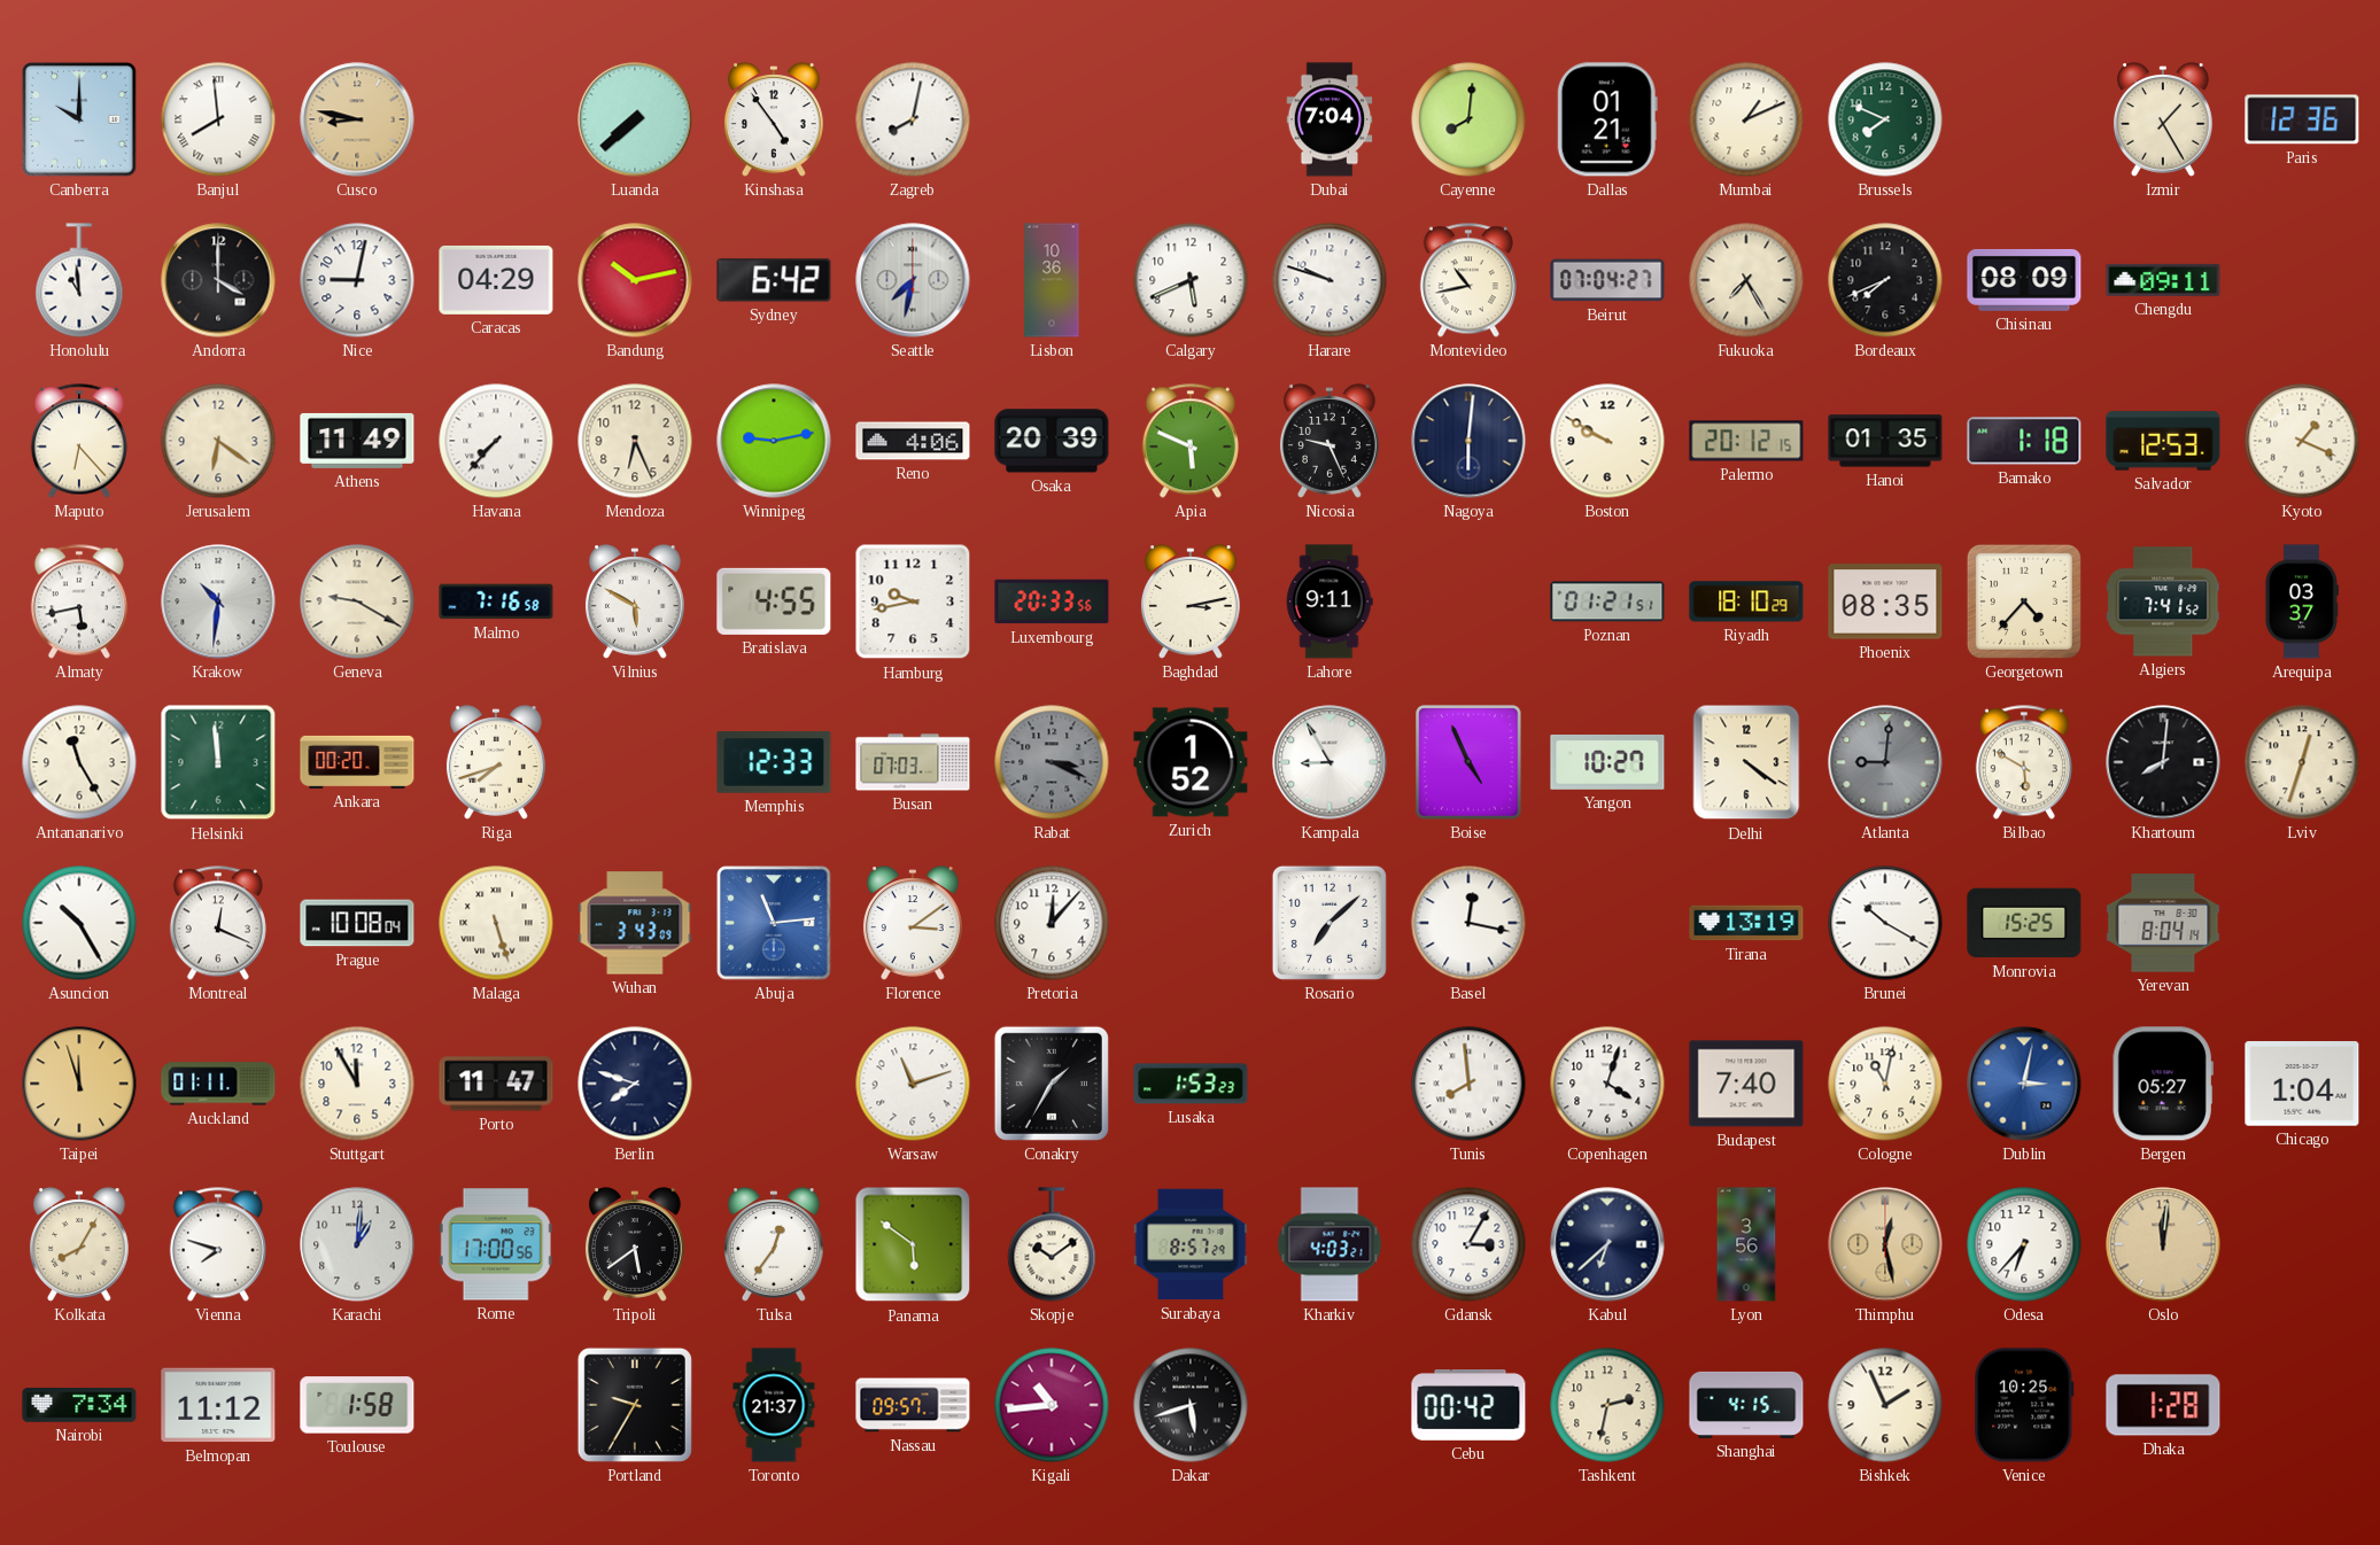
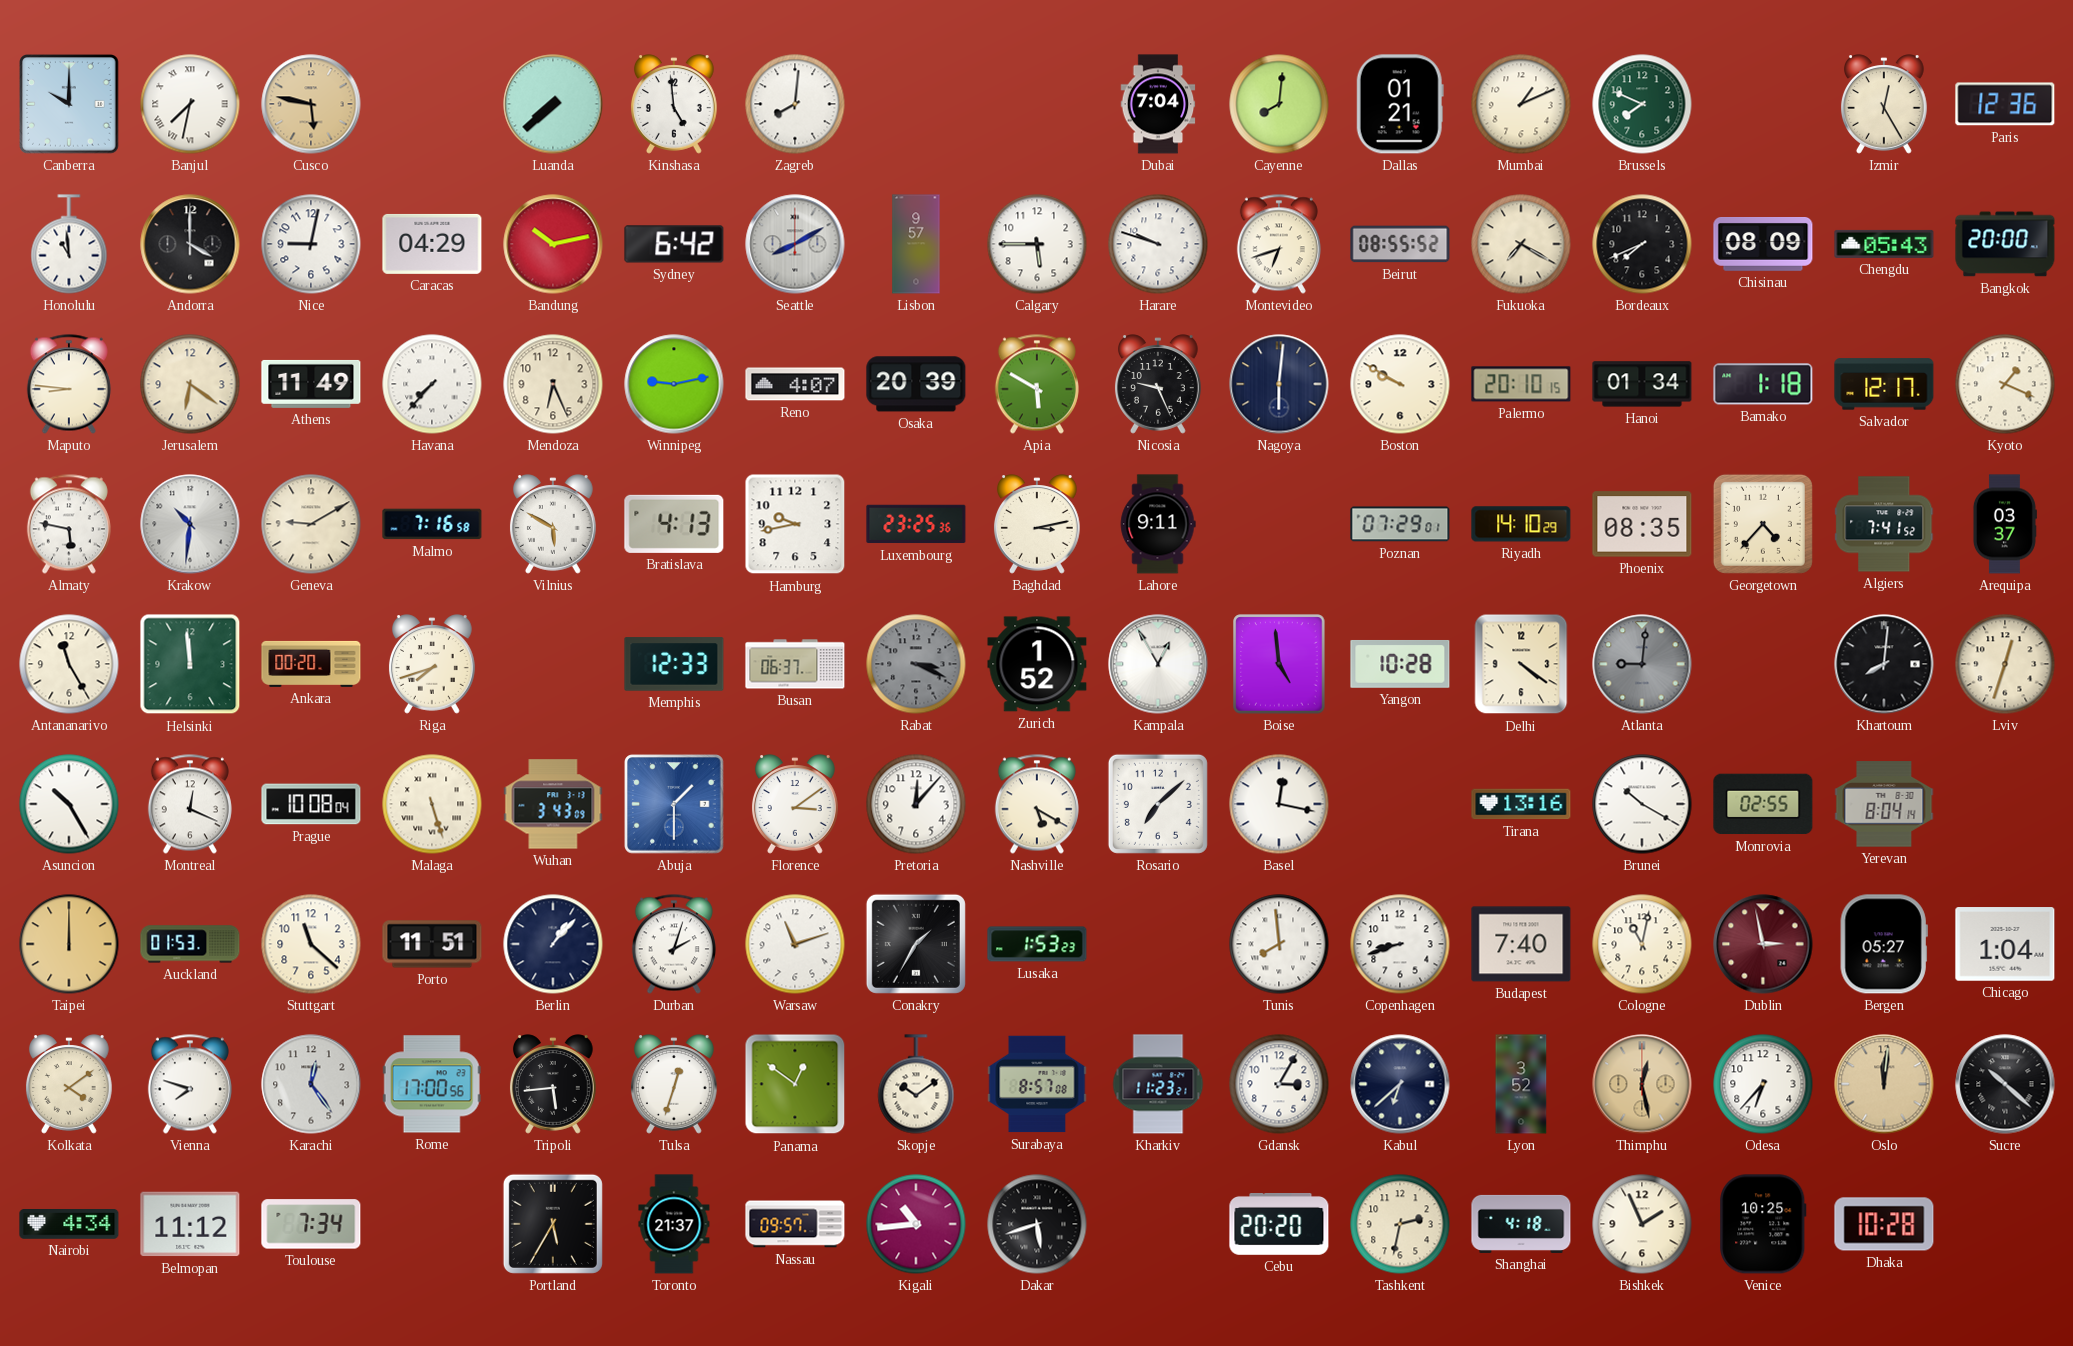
Banjul: 7:59 -> 7:32 (190, 104)
Cusco: 8:47 -> 5:47 (311, 104)
Kinshasa: 4:54 -> 4:59 (674, 104)
Zagreb: 8:02 -> 8:01 (795, 104)
Izmir: 1:25 -> 12:25 (1884, 104)
Seattle: 7:32 -> 8:10 (795, 244)
Lisbon: 10:36 -> 9:57 (916, 244)
Calgary: 5:41 -> 5:45 (1037, 244)
Montevideo: 10:43 -> 6:42 (1279, 244)
Beirut: 07:04 -> 08:55 (1400, 244)
Fukuoka: 7:25 -> 7:20 (1521, 244)
Chengdu: 09:11 -> 05:43 (1884, 244)
Bangkok: none -> 20:00 (2005, 244)
Maputo: 6:23 -> 8:46 (69, 384)
Reno: 4:06 -> 4:07 (795, 384)
Apia: 5:49 -> 5:50 (1037, 384)
Palermo: 20:12 -> 20:10 (1521, 384)
Hanoi: 01:35 -> 01:34 (1642, 384)
Salvador: 12:53 -> 12:17 (1884, 384)
Almaty: 5:43 -> 5:47 (69, 524)
Geneva: 9:20 -> 9:10 (311, 524)
Bratislava: 4:55 -> 4:13 (674, 524)
Luxembourg: 20:33 -> 23:25 (916, 524)
Poznan: 01:21 -> 07:29 (1400, 524)
Riyadh: 18:10 -> 14:10 (1521, 524)
Busan: 07:03 -> 06:37 (795, 664)
Kampala: 8:55 -> 12:55 (1158, 664)
Boise: 4:56 -> 4:59 (1279, 664)
Yangon: 10:27 -> 10:28 (1400, 664)
Bilbao: 5:50 -> none (2024, 762)
Abuja: 11:14 -> 1:30 (674, 804)
Nashville: none -> 5:20 (1037, 804)
Tirana: 13:19 -> 13:16 (1521, 804)
Monrovia: 15:25 -> 02:55 (1763, 804)
Taipei: 11:57 -> 12:00 (69, 944)
Auckland: 01:11 -> 01:53 (190, 944)
Stuttgart: 11:55 -> 11:22 (311, 944)
Porto: 11:47 -> 11:51 (432, 944)
Berlin: 7:48 -> 1:07 (553, 944)
Durban: none -> 2:03 (674, 944)
Copenhagen: 4:03 -> 8:42 (1400, 944)
Dublin: 3:02 -> 2:58 (1763, 944)
Dublin dial: blue -> burgundy (1763, 944)
Kolkata: 8:05 -> 4:09 (69, 1084)
Karachi: 1:01 -> 12:24 (311, 1084)
Tripoli: 5:39 -> 5:44 (553, 1084)
Tulsa: 12:36 -> 12:33 (674, 1084)
Panama: 5:51 -> 12:51 (795, 1084)
Surabaya: 8:57:29 -> 8:57:08 (1037, 1084)
Kharkiv: 4:03 -> 11:23 (1158, 1084)
Lyon: 3:56 -> 3:52 (1521, 1084)
Sucre: none -> 10:22 (2005, 1084)
Nairobi: 7:34 -> 4:34 (69, 1225)
Toulouse: 1:58 -> 7:34 (311, 1224)
Portland: 9:35 -> 5:35 (553, 1224)
Cebu: 00:42 -> 20:20 (1279, 1225)
Shanghai: 4:15 -> 4:18 (1521, 1224)
Dhaka: 1:28 -> 10:28 (1884, 1224)
